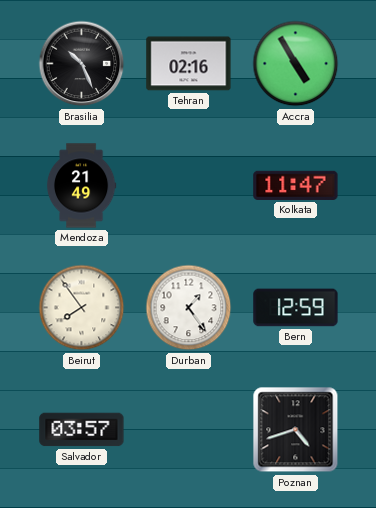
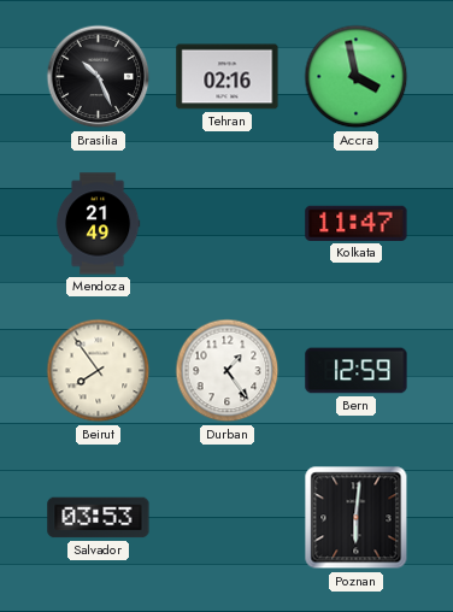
Accra: 4:55 -> 3:58 (357, 77)
Salvador: 03:57 -> 03:53 (99, 518)
Poznan: 4:42 -> 6:01 (357, 518)
